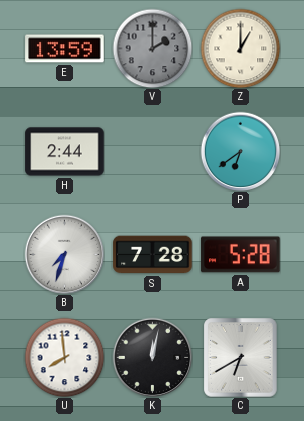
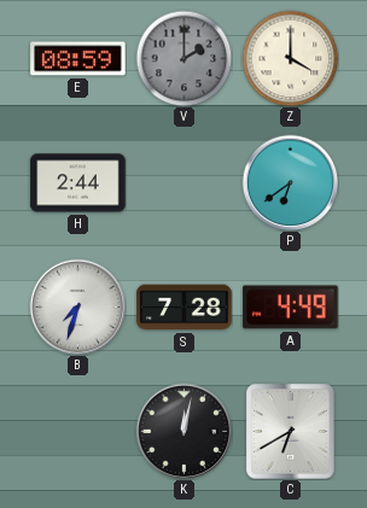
E: 13:59 -> 08:59 (78, 59)
Z: 1:00 -> 4:00 (290, 58)
A: 5:28 -> 4:49 (291, 308)
U: 7:59 -> none (64, 357)
